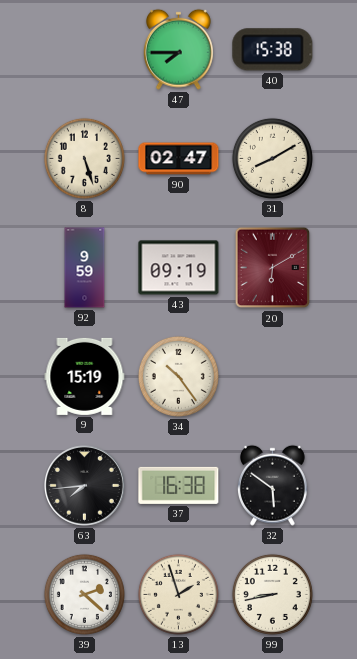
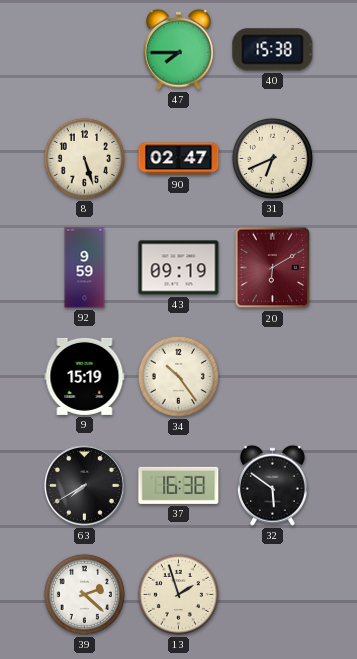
31: 8:10 -> 6:41 (272, 158)
63: 7:44 -> 7:40 (85, 486)
99: 8:43 -> none (272, 594)
